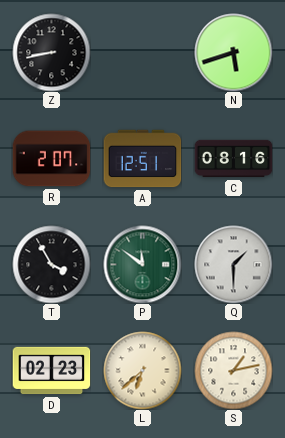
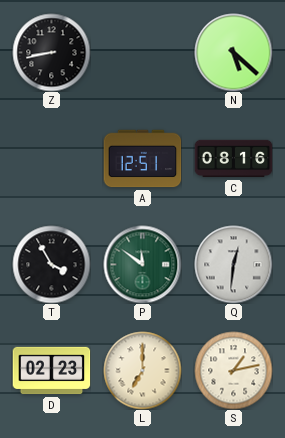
N: 5:42 -> 5:22 (233, 52)
R: 2:07 -> none (51, 159)
Q: 1:30 -> 12:31 (233, 264)
L: 6:38 -> 7:00 (142, 370)
